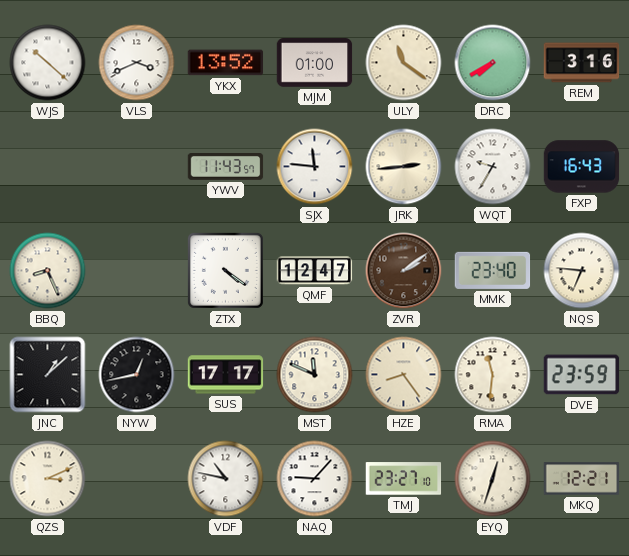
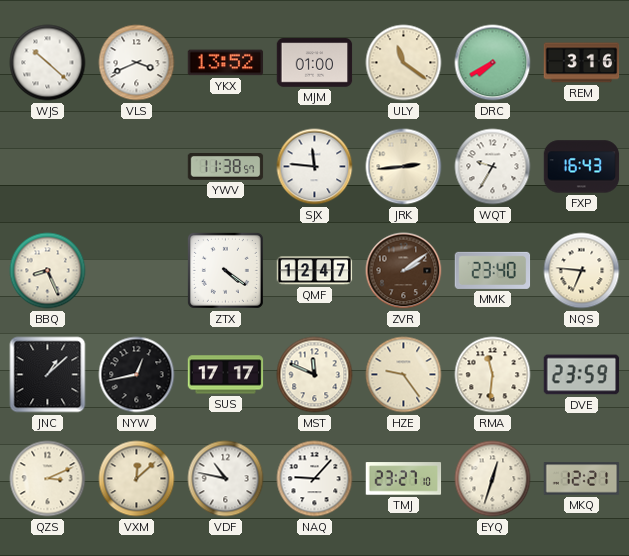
YWV: 11:43 -> 11:38 (226, 167)
HZE: 8:24 -> 9:24 (404, 375)
VXM: none -> 12:08 (137, 479)
